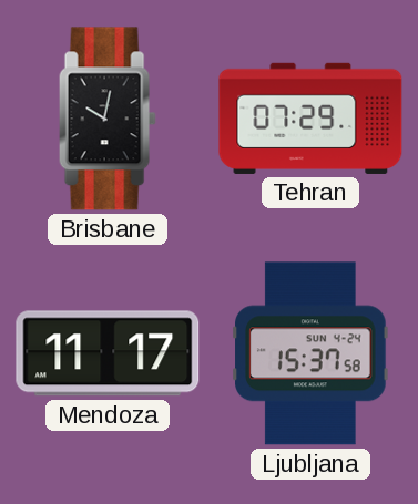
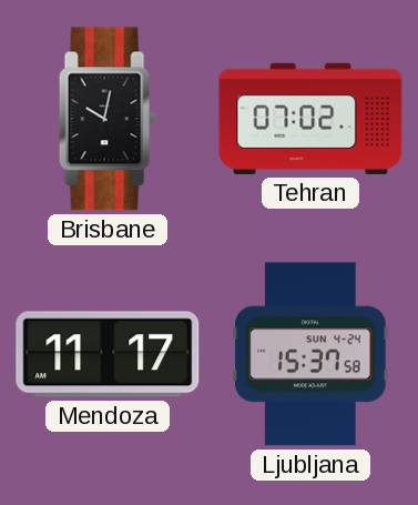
Tehran: 07:29 -> 07:02 (310, 119)
